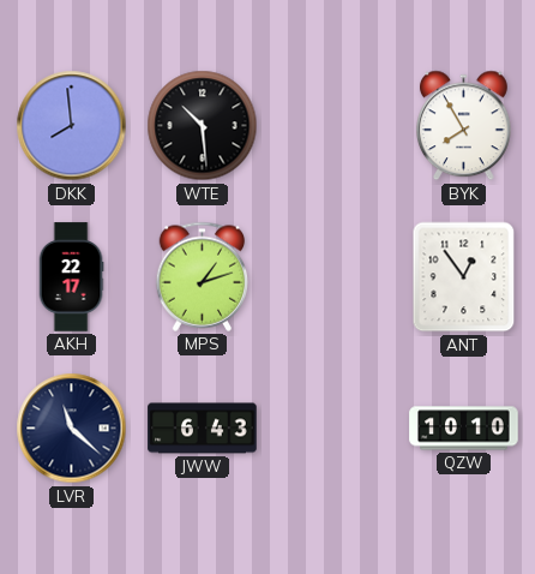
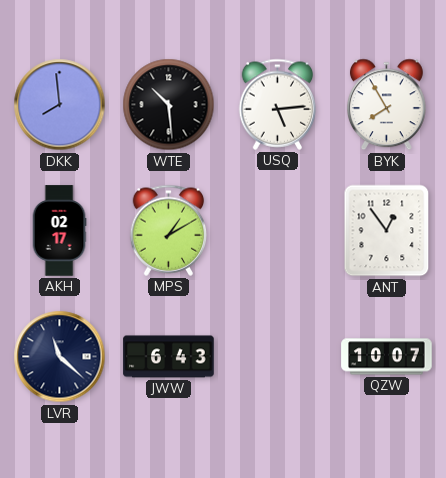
USQ: none -> 5:14 (278, 104)
AKH: 22:17 -> 02:17 (59, 231)
MPS: 1:12 -> 1:10 (169, 230)
QZW: 10:10 -> 10:07 (387, 357)
